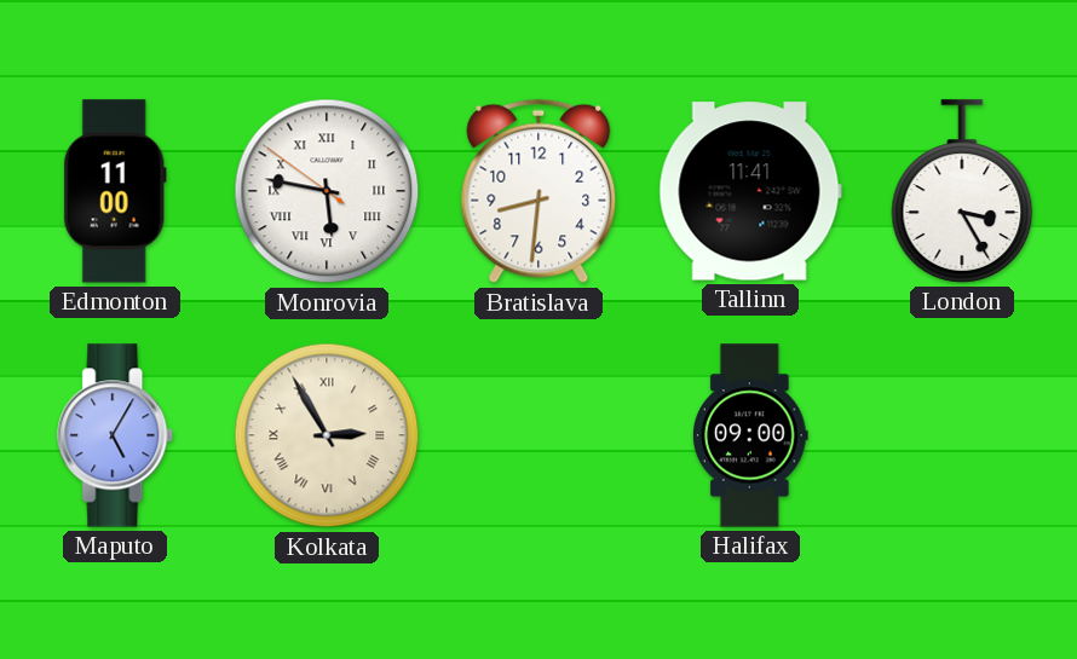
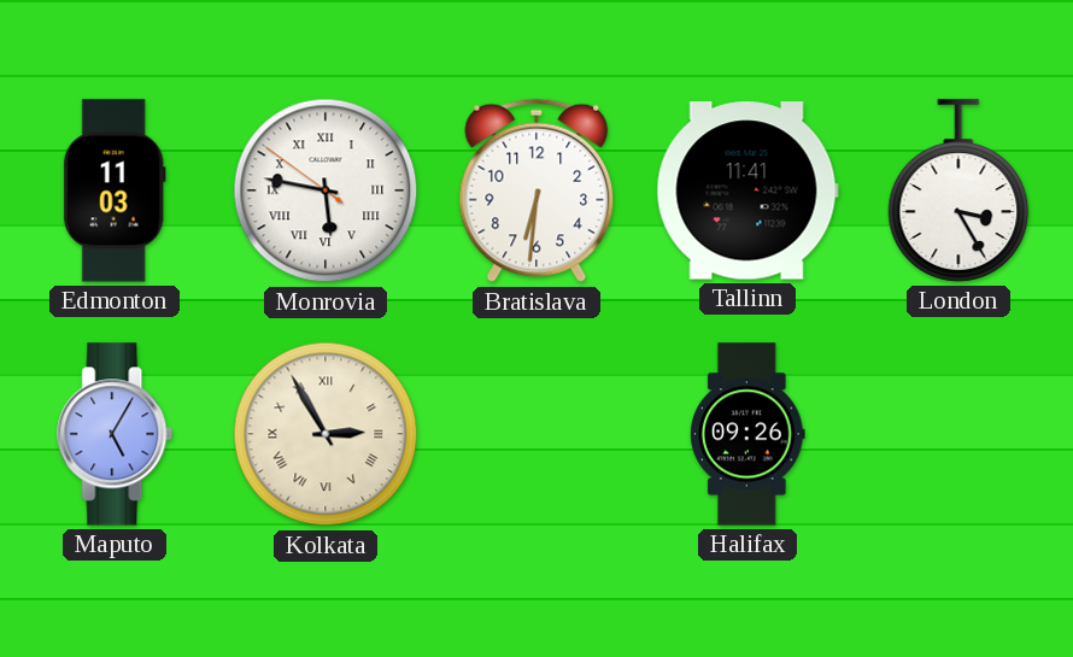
Edmonton: 11:00 -> 11:03 (115, 190)
Bratislava: 8:31 -> 6:31 (536, 190)
Halifax: 09:00 -> 09:26 (747, 434)
